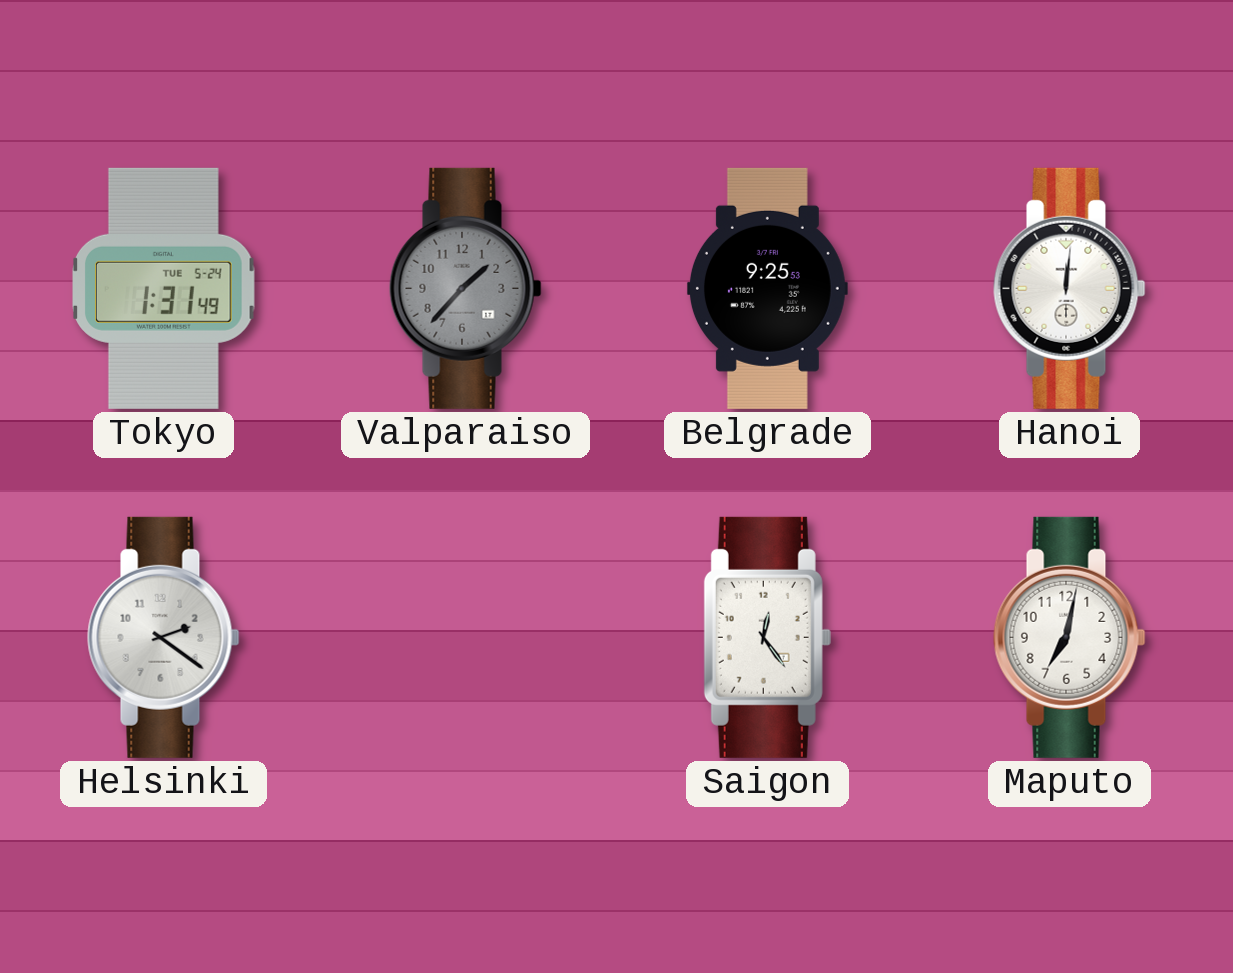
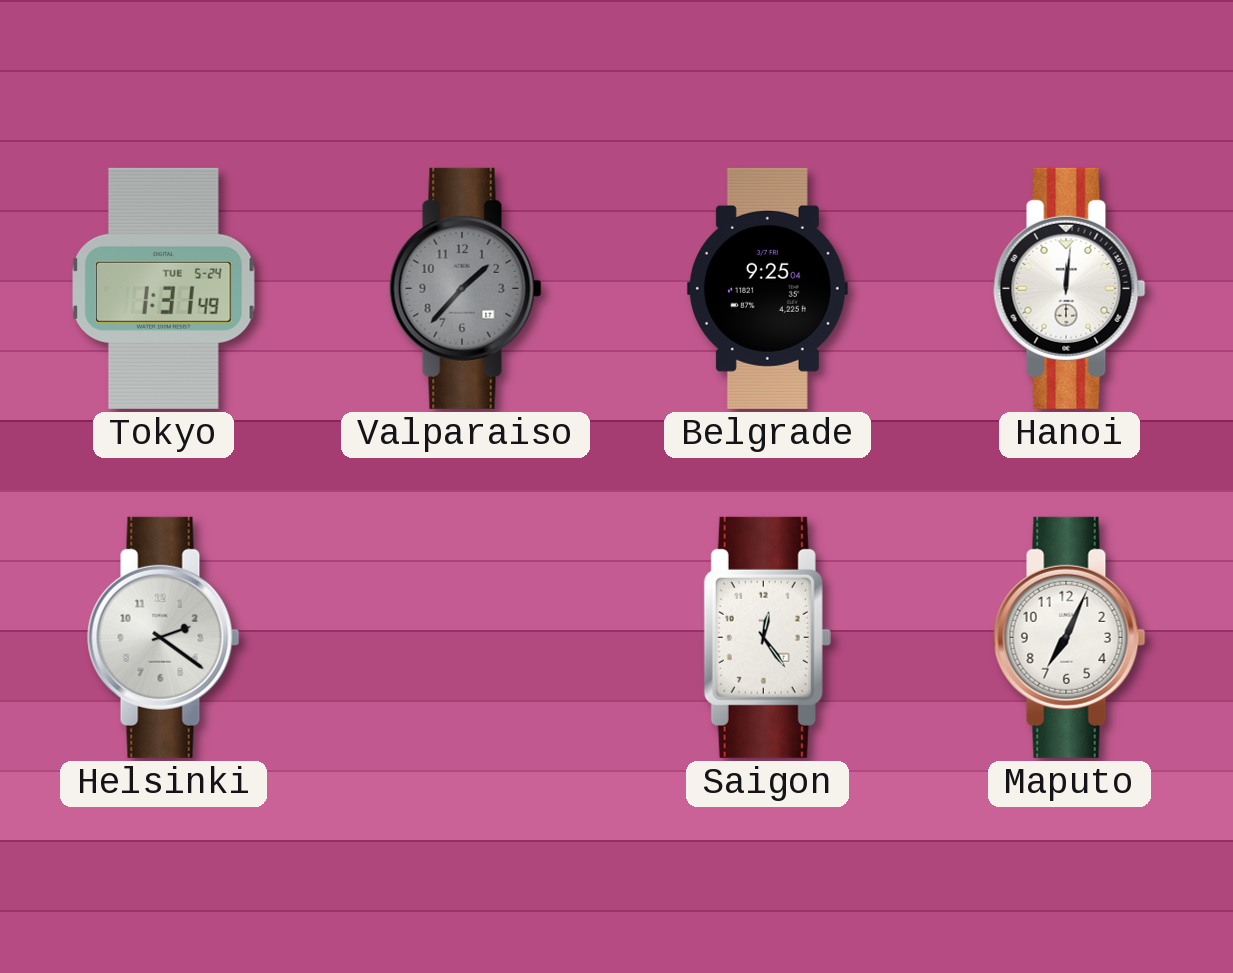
Belgrade: 9:25:53 -> 9:25:04 (767, 288)
Maputo: 7:02 -> 7:04 (1070, 637)
